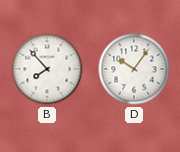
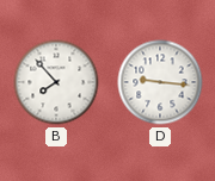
D: 10:06 -> 9:16 (160, 82)
